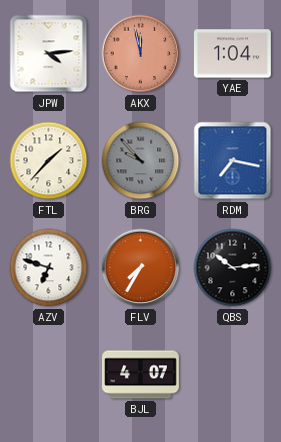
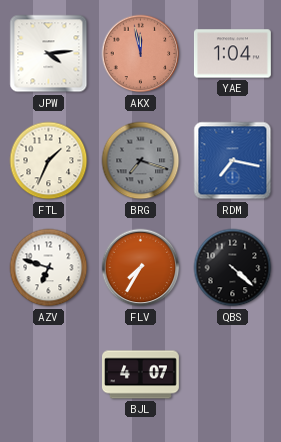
FTL: 1:37 -> 1:34 (49, 161)
BRG: 9:53 -> 7:18 (141, 161)
QBS: 10:14 -> 4:22 (233, 268)
